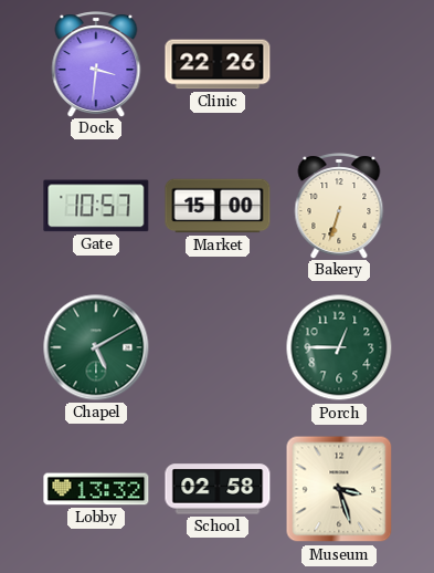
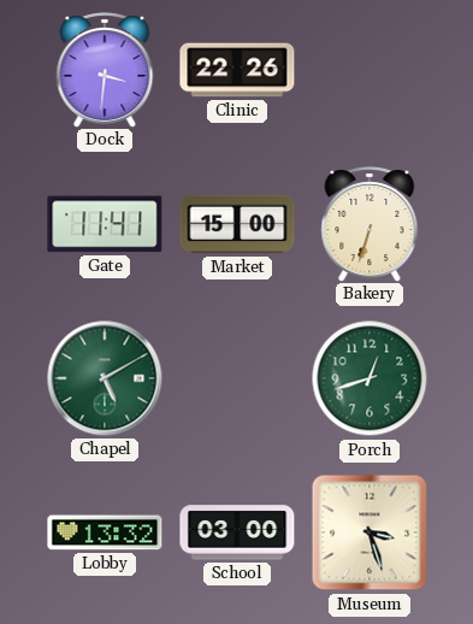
Gate: 10:57 -> 11:41 (105, 224)
Porch: 12:45 -> 12:42 (369, 378)
School: 02:58 -> 03:00 (237, 532)
